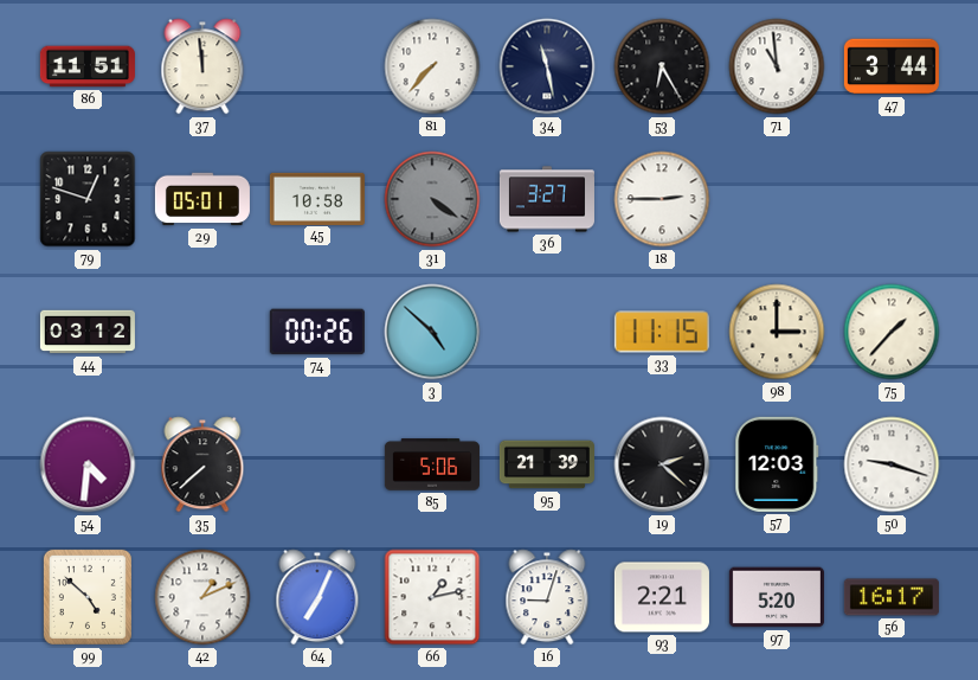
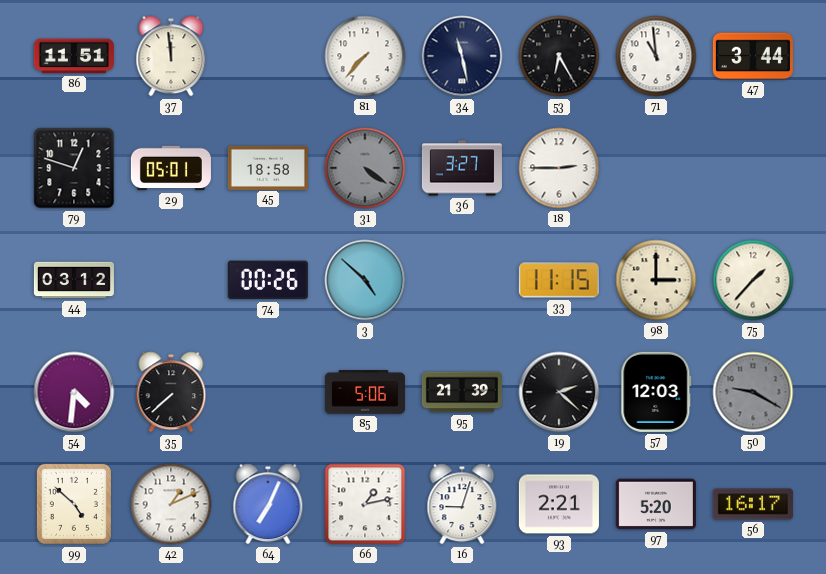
45: 10:58 -> 18:58 (268, 167)
50: 9:18 -> 9:20 (753, 392)
50 dial: white -> grey (753, 392)
